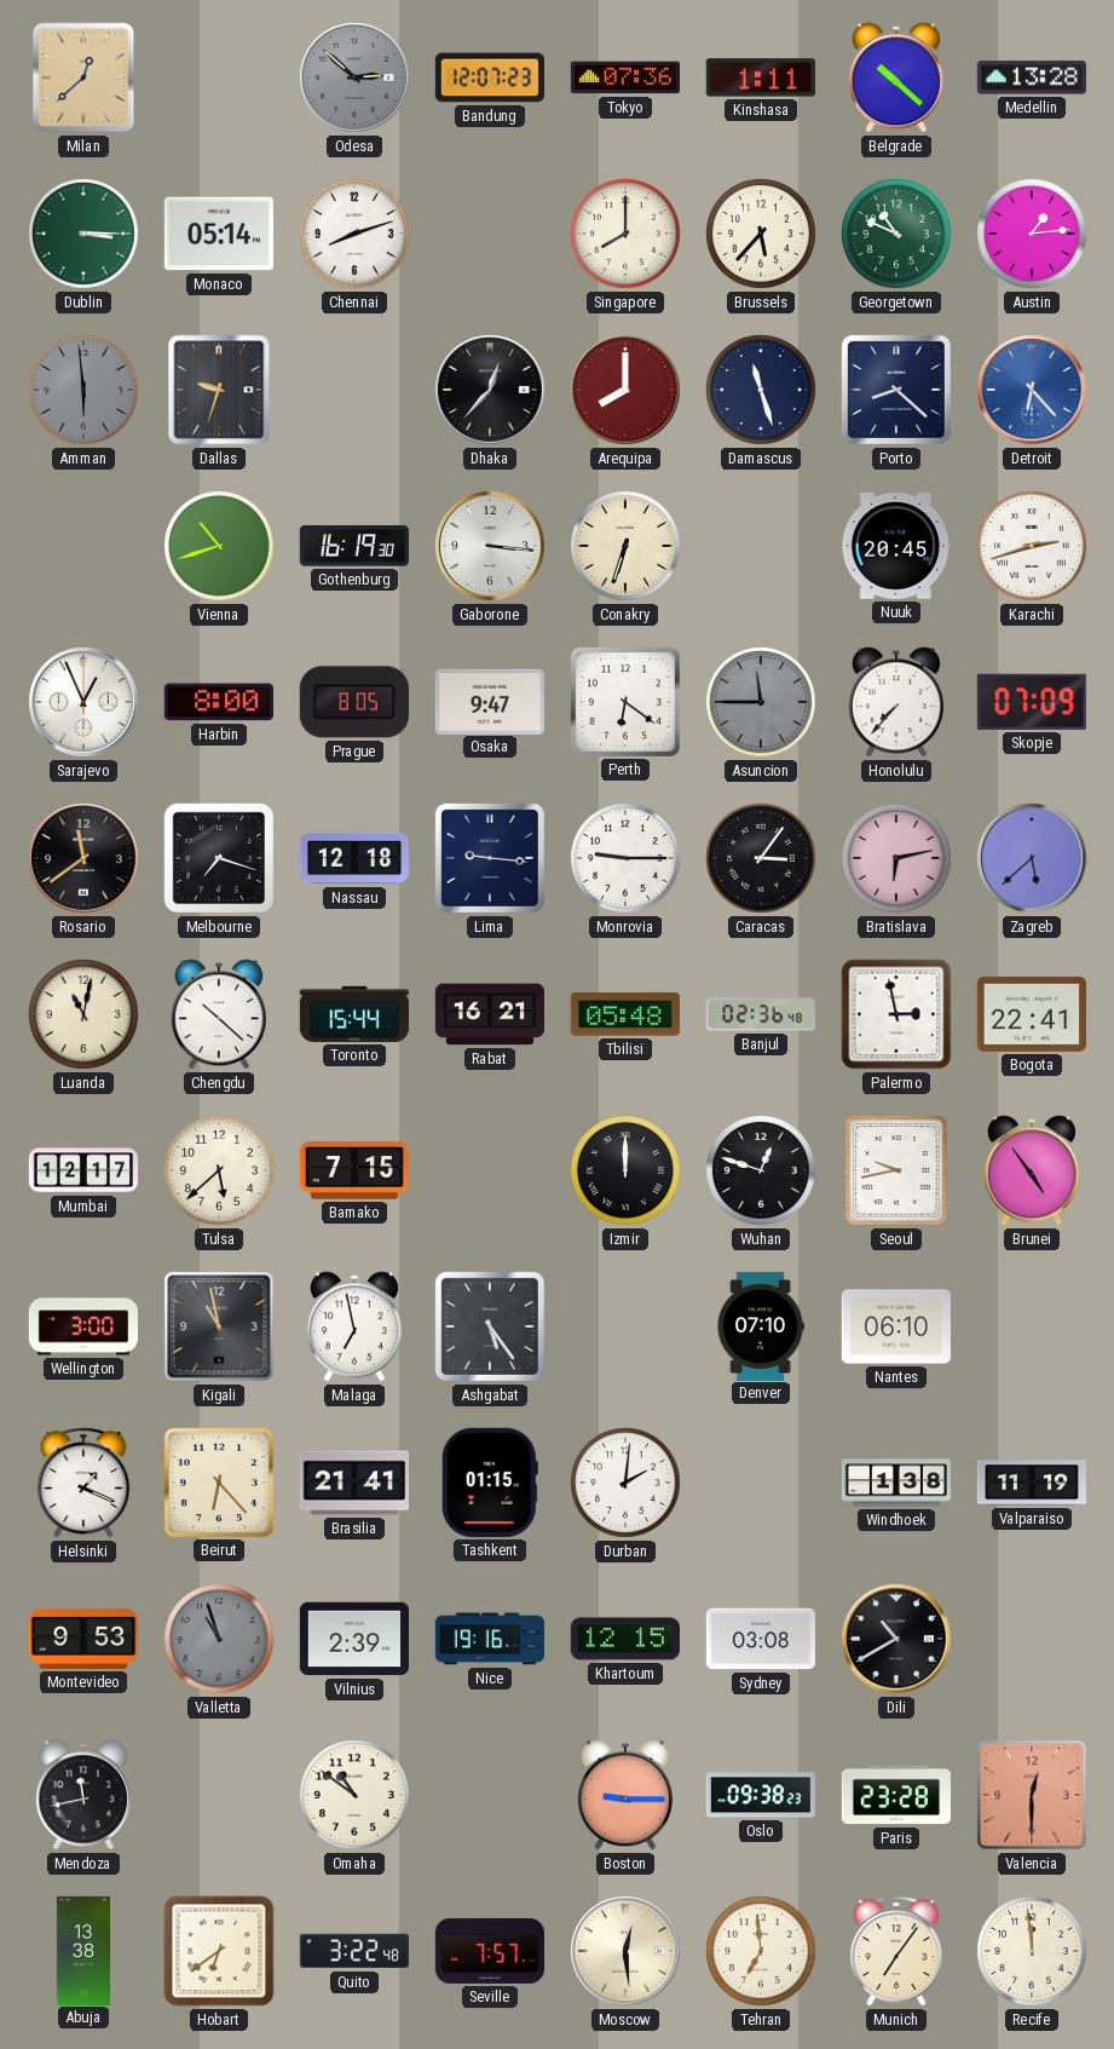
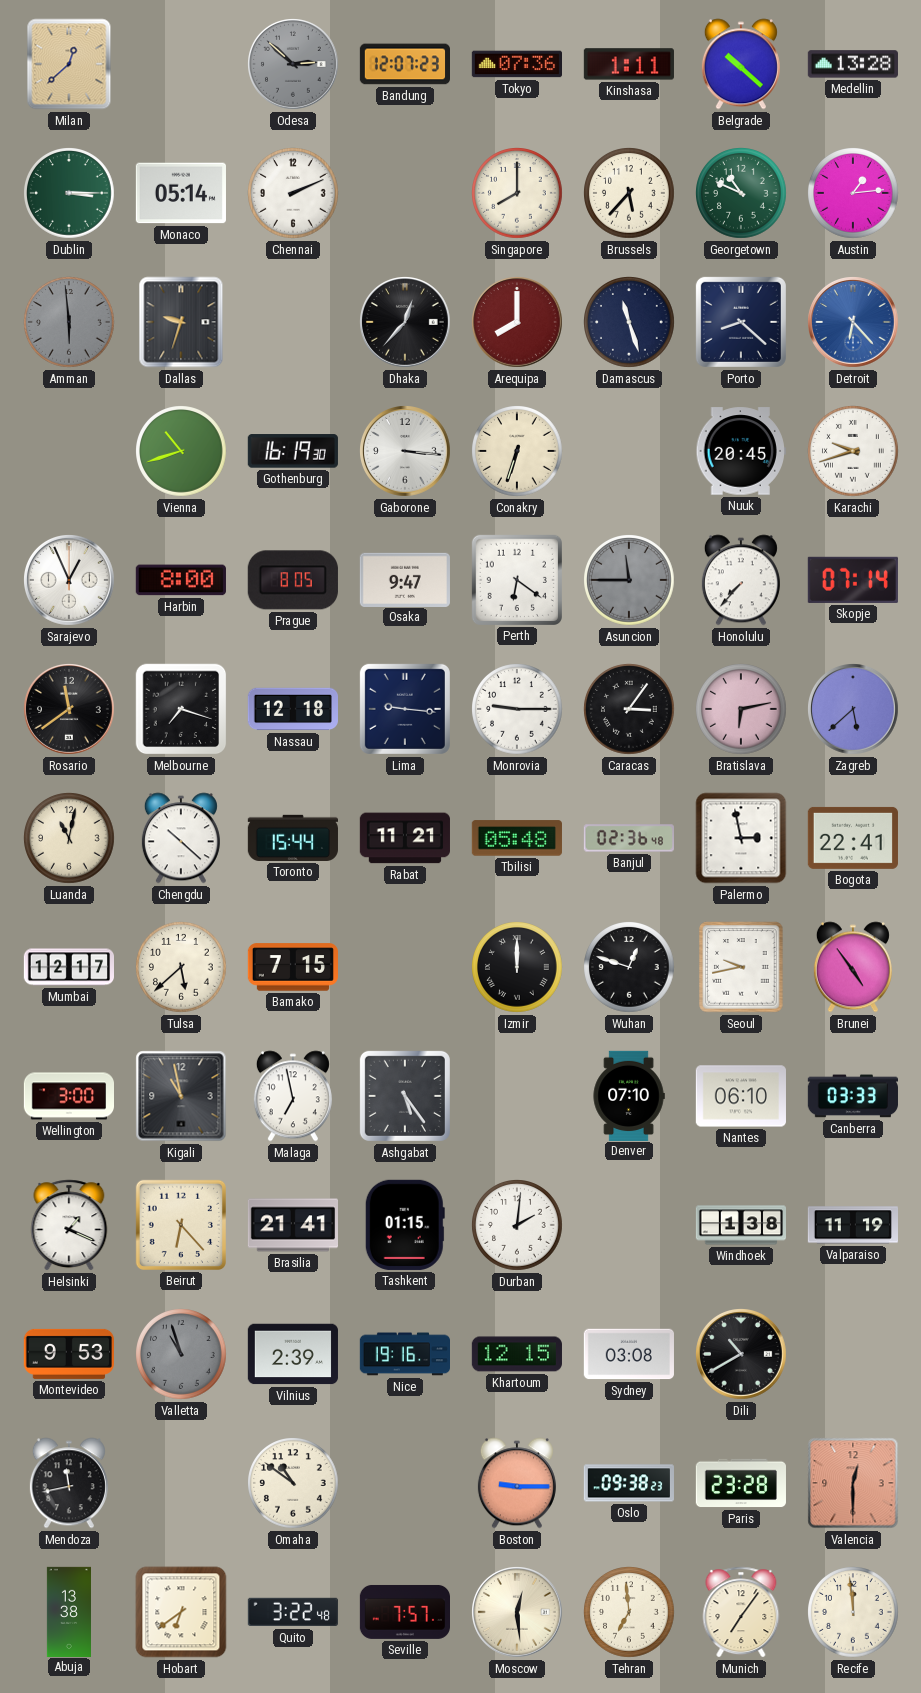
Chennai: 8:12 -> 2:11 (294, 194)
Karachi: 2:42 -> 9:42 (854, 452)
Skopje: 07:09 -> 07:14 (853, 580)
Rabat: 16:21 -> 11:21 (404, 838)
Canberra: none -> 03:33 (853, 1096)
